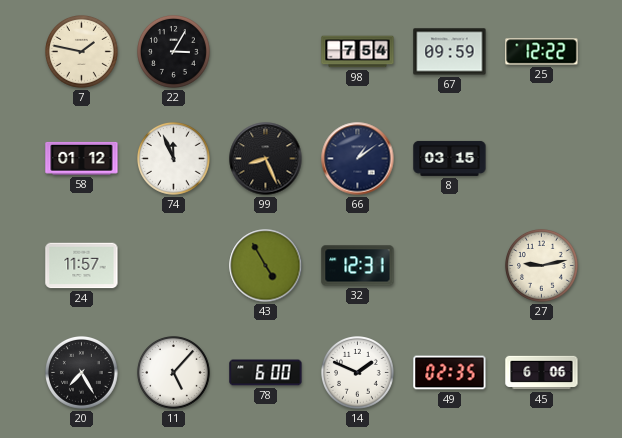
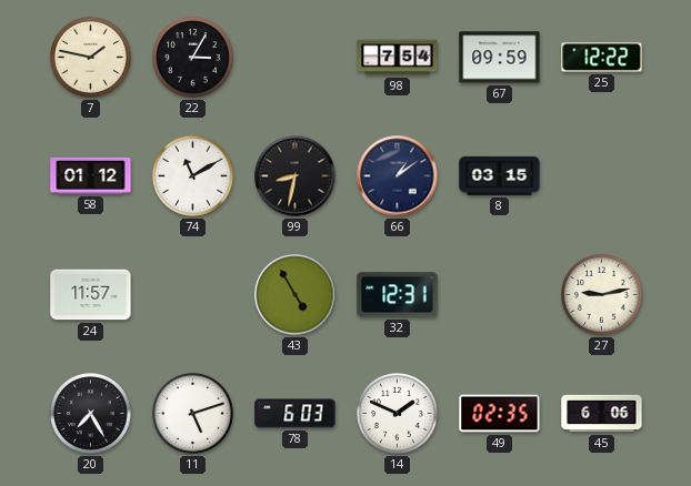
74: 11:56 -> 11:10 (193, 176)
99: 8:26 -> 8:32 (296, 176)
11: 5:07 -> 5:12 (193, 414)
78: 6:00 -> 6:03 (296, 414)
